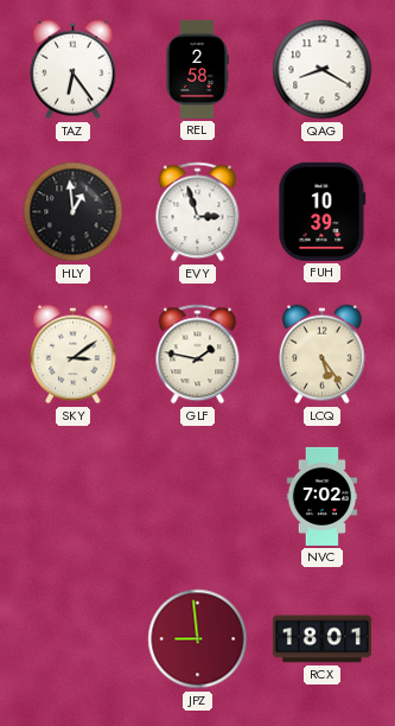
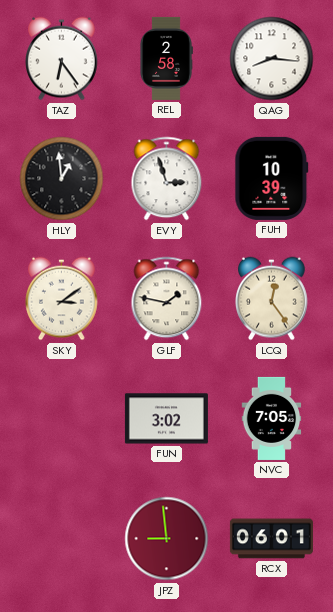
QAG: 8:20 -> 8:16 (272, 59)
LCQ: 5:24 -> 12:24 (272, 299)
FUN: none -> 3:02 (166, 419)
NVC: 7:02 -> 7:05 (272, 418)
RCX: 18:01 -> 06:01 (271, 539)
